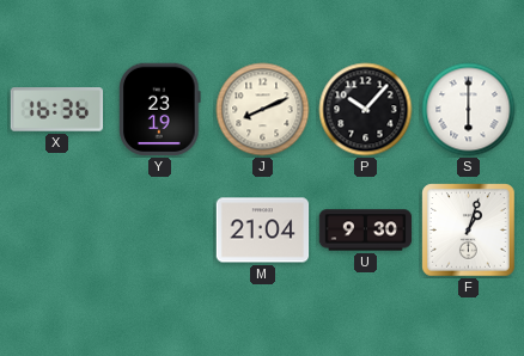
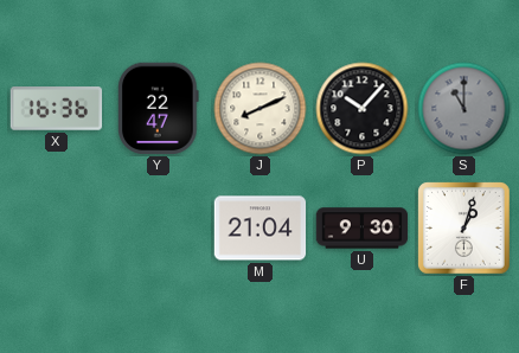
Y: 23:19 -> 22:47 (159, 109)
S: 6:00 -> 11:00 (464, 109)
S dial: white -> grey (464, 109)
